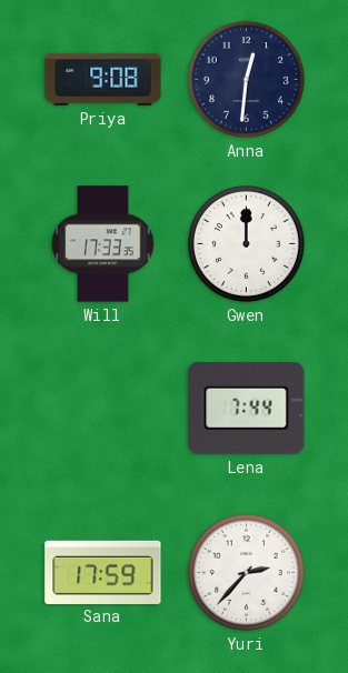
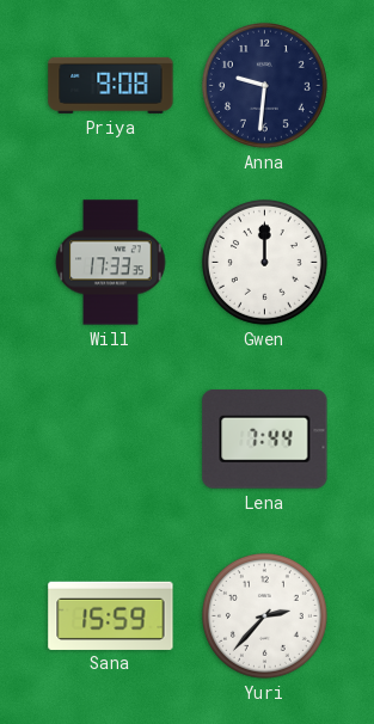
Anna: 12:31 -> 9:31 (264, 85)
Sana: 17:59 -> 15:59 (111, 615)
